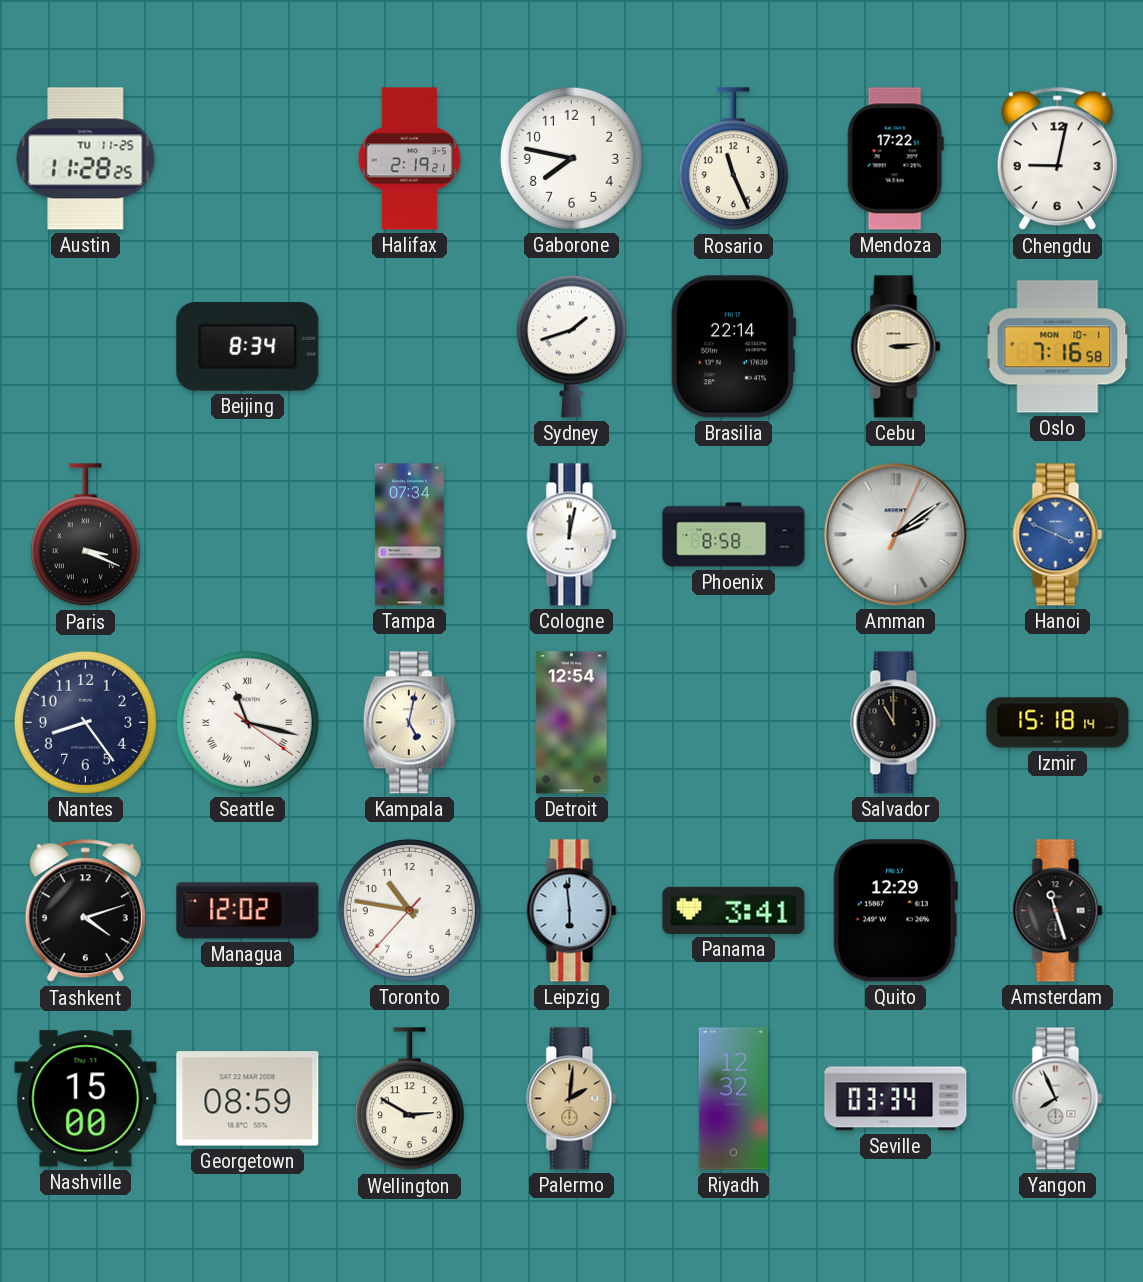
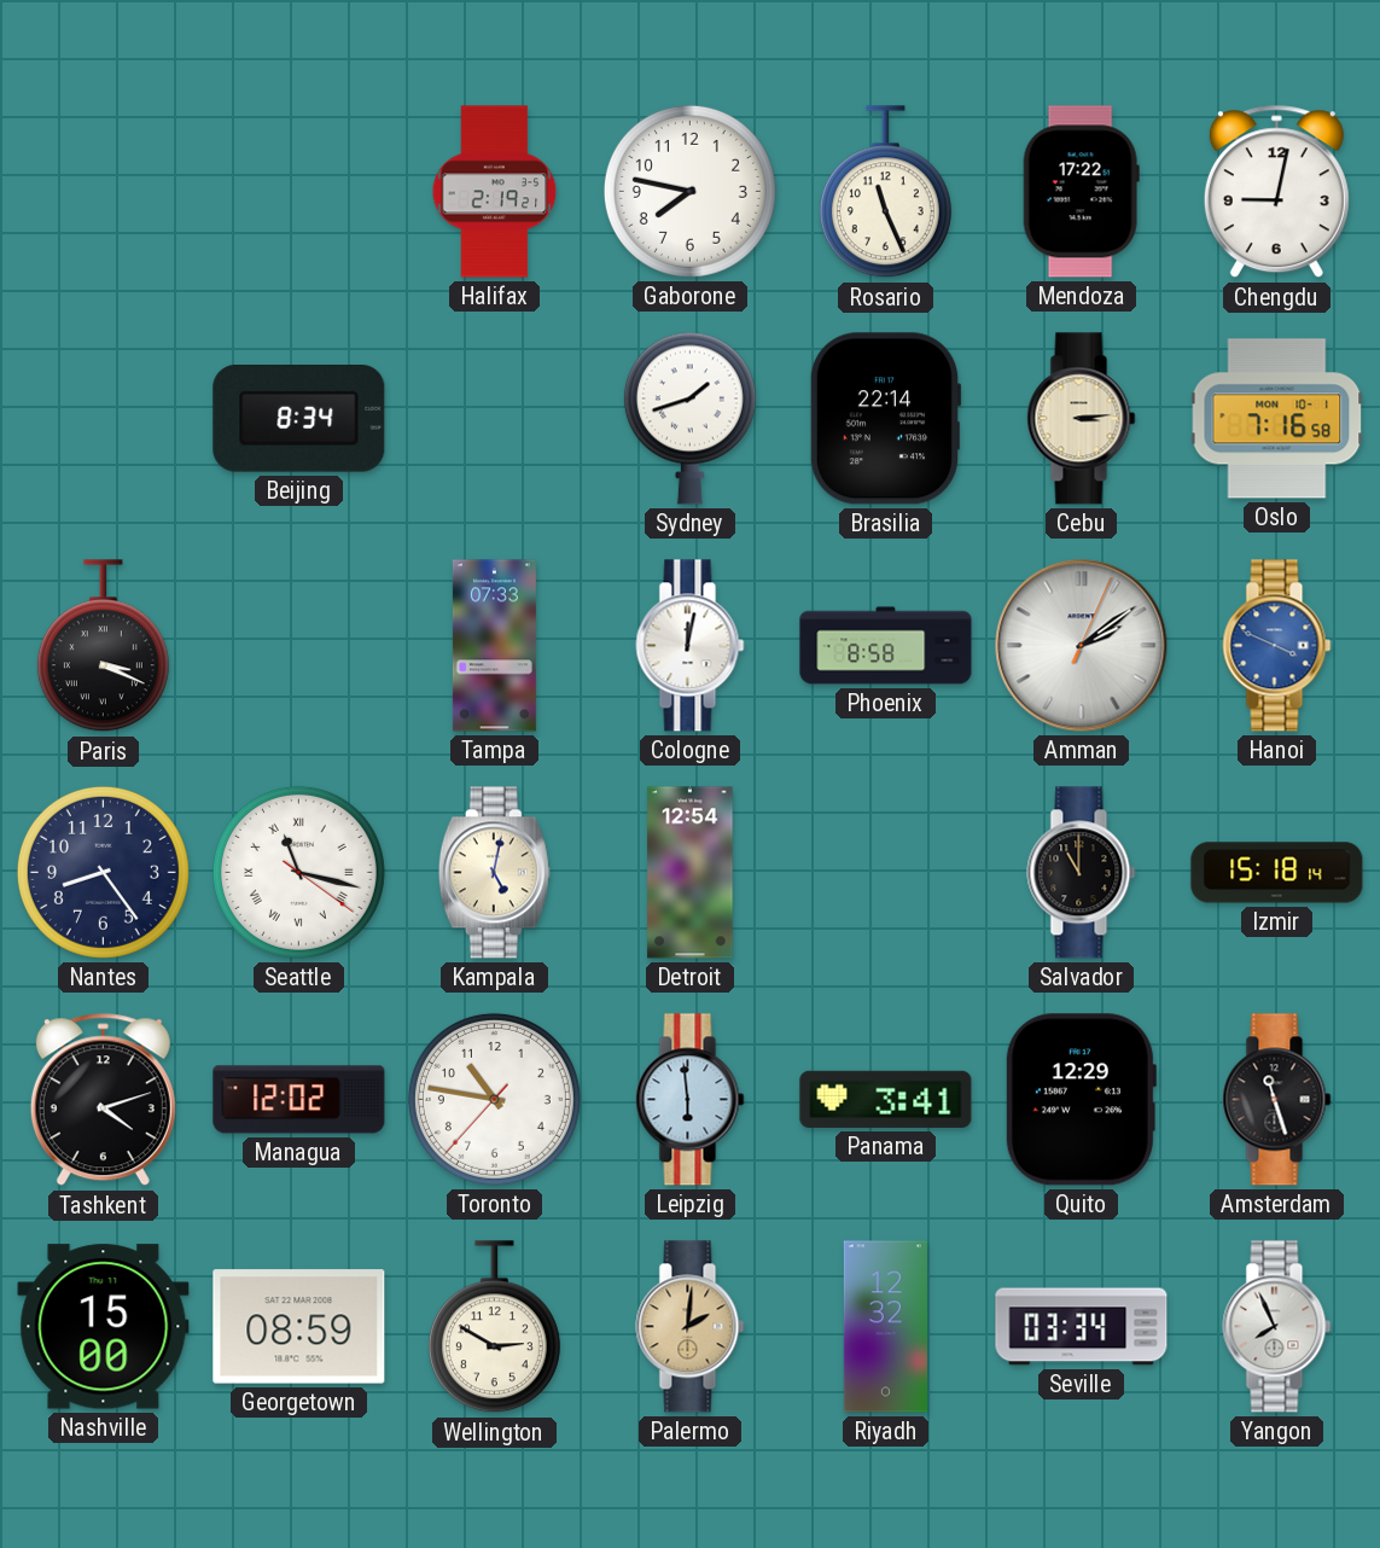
Austin: 11:28 -> none (86, 159)
Tampa: 07:34 -> 07:33 (494, 646)
